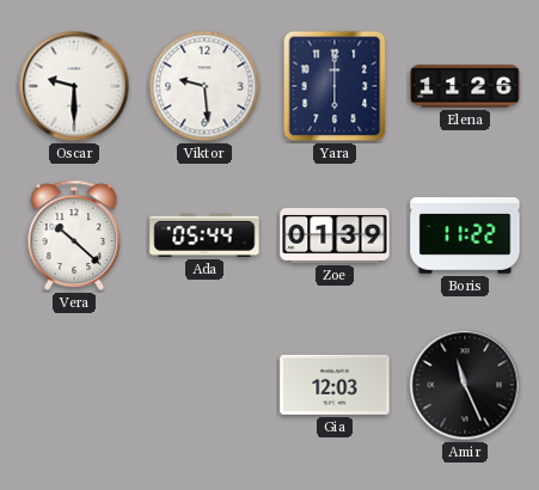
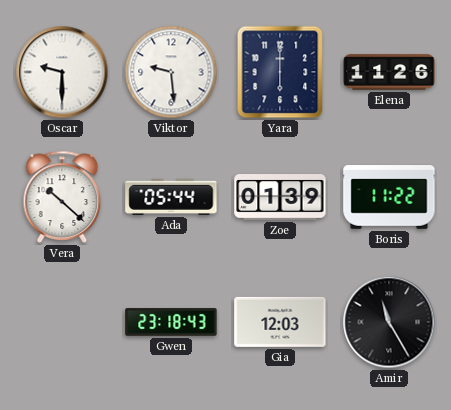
Gwen: none -> 23:18 (171, 322)
Amir: 11:26 -> 11:25 (389, 322)
